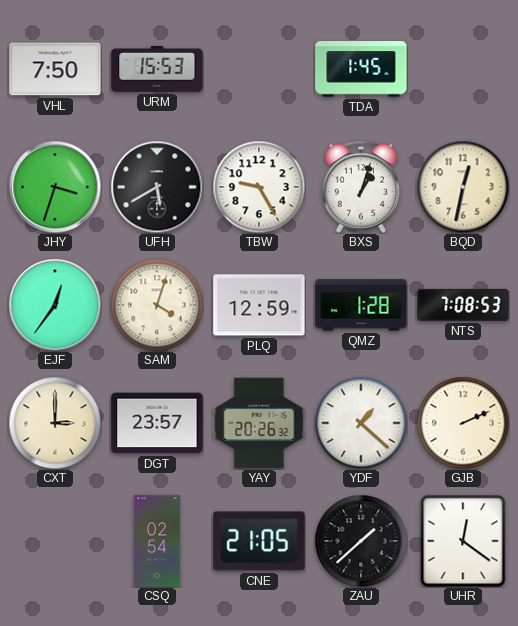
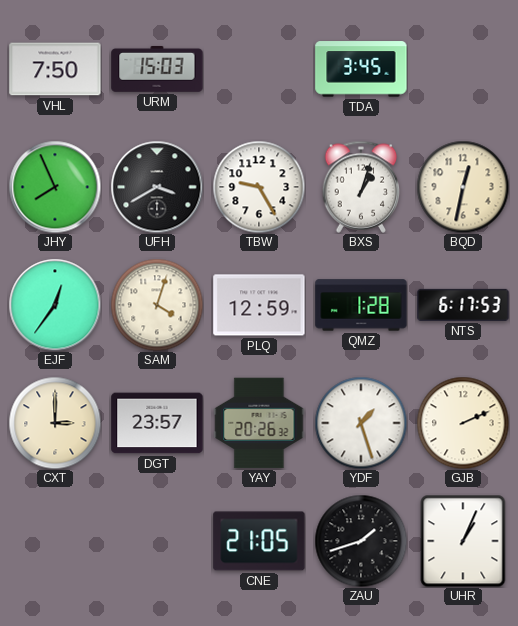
URM: 15:53 -> 15:03 (157, 69)
TDA: 1:45 -> 3:45 (361, 69)
JHY: 3:33 -> 7:56 (55, 187)
UFH: 5:40 -> 3:40 (157, 187)
NTS: 7:08 -> 6:17 (463, 305)
YDF: 1:22 -> 1:27 (361, 423)
CSQ: 02:54 -> none (157, 541)
ZAU: 1:38 -> 1:42 (361, 541)
UHR: 12:21 -> 1:04 (463, 541)
